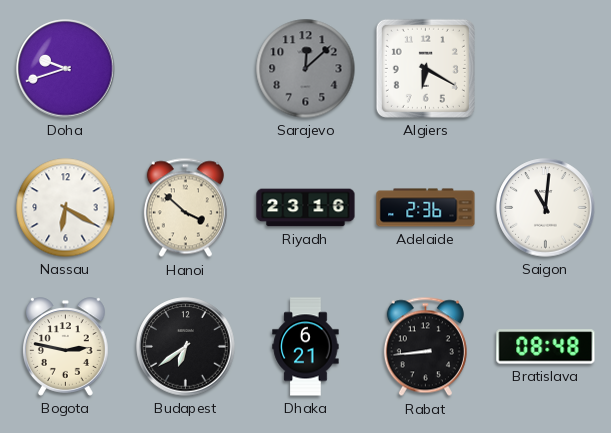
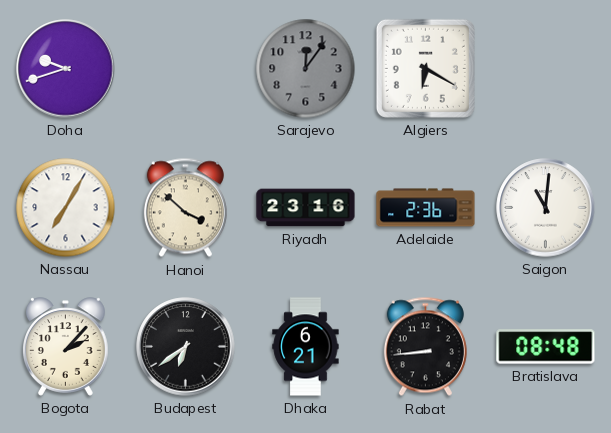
Sarajevo: 12:08 -> 12:06 (306, 69)
Nassau: 6:20 -> 7:05 (66, 208)
Bogota: 2:47 -> 2:07 (66, 347)
